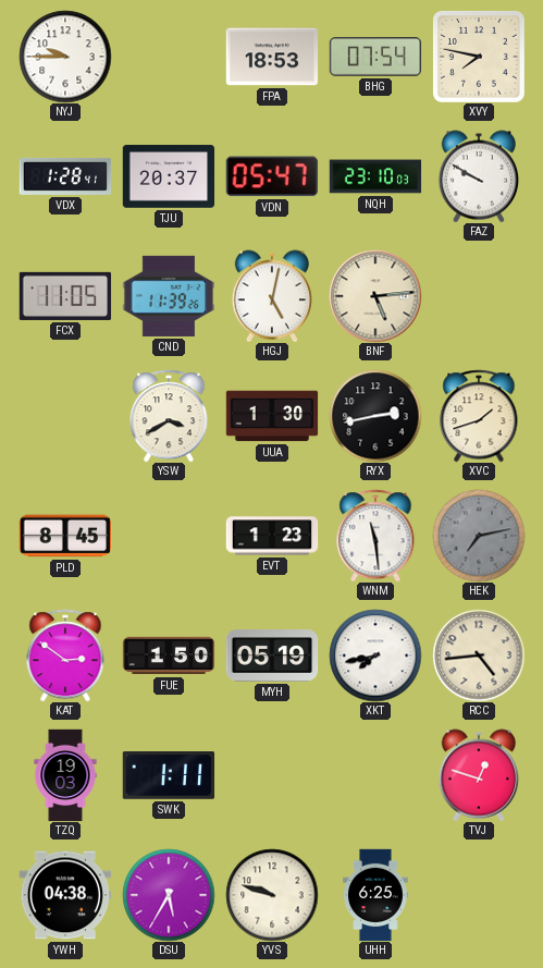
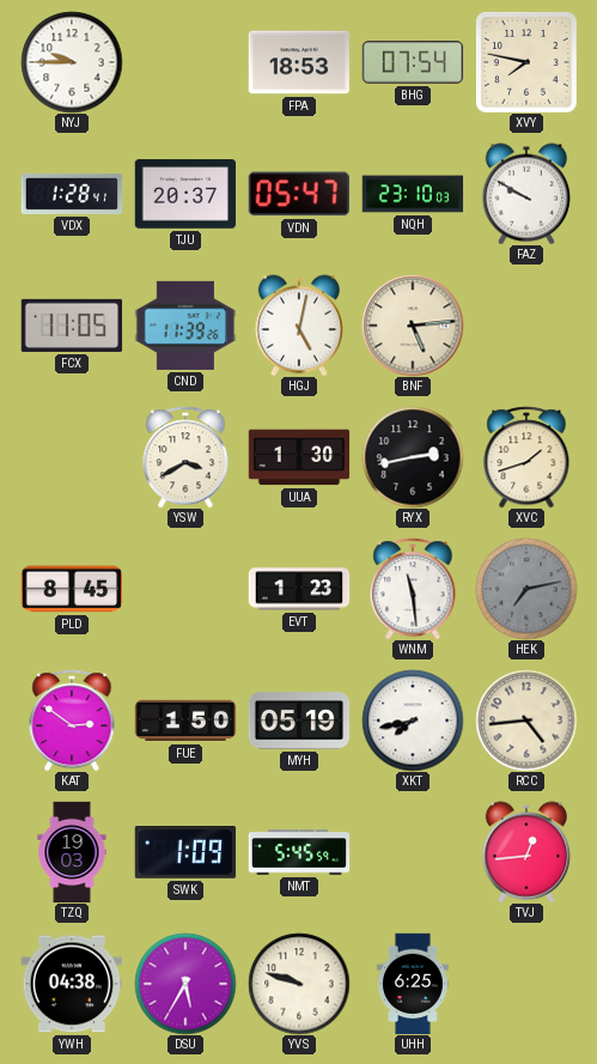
SWK: 1:11 -> 1:09 (185, 853)
NMT: none -> 5:45 (299, 852)
TVJ: 12:48 -> 12:44 (525, 852)
